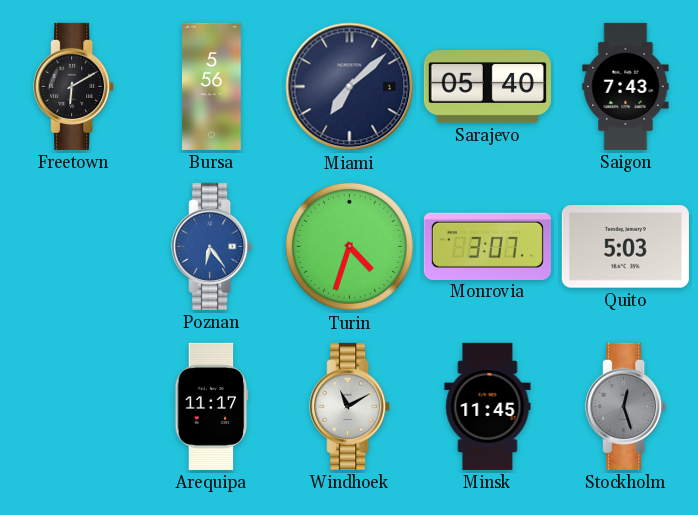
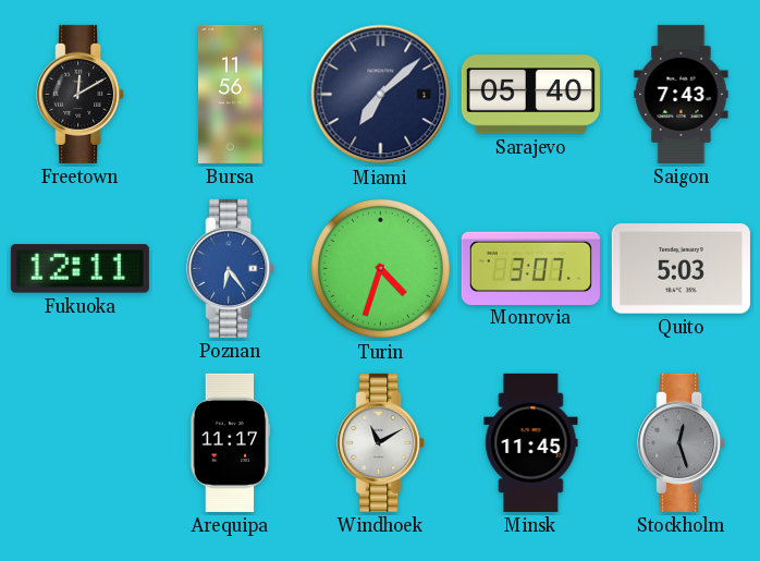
Freetown: 6:10 -> 12:10 (81, 94)
Bursa: 5:56 -> 11:56 (231, 94)
Fukuoka: none -> 12:11 (79, 269)
